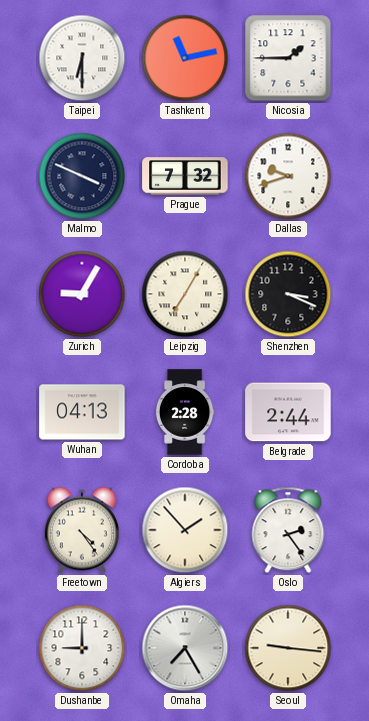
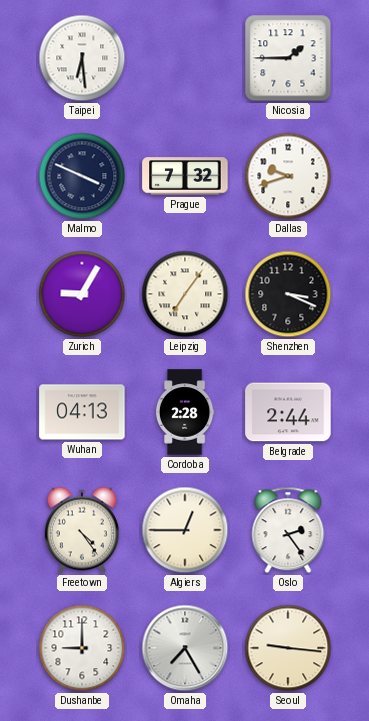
Taipei: 6:30 -> 6:29 (82, 58)
Tashkent: 11:13 -> none (185, 58)
Leipzig: 7:05 -> 7:06 (185, 294)
Algiers: 1:53 -> 12:45 (185, 530)
